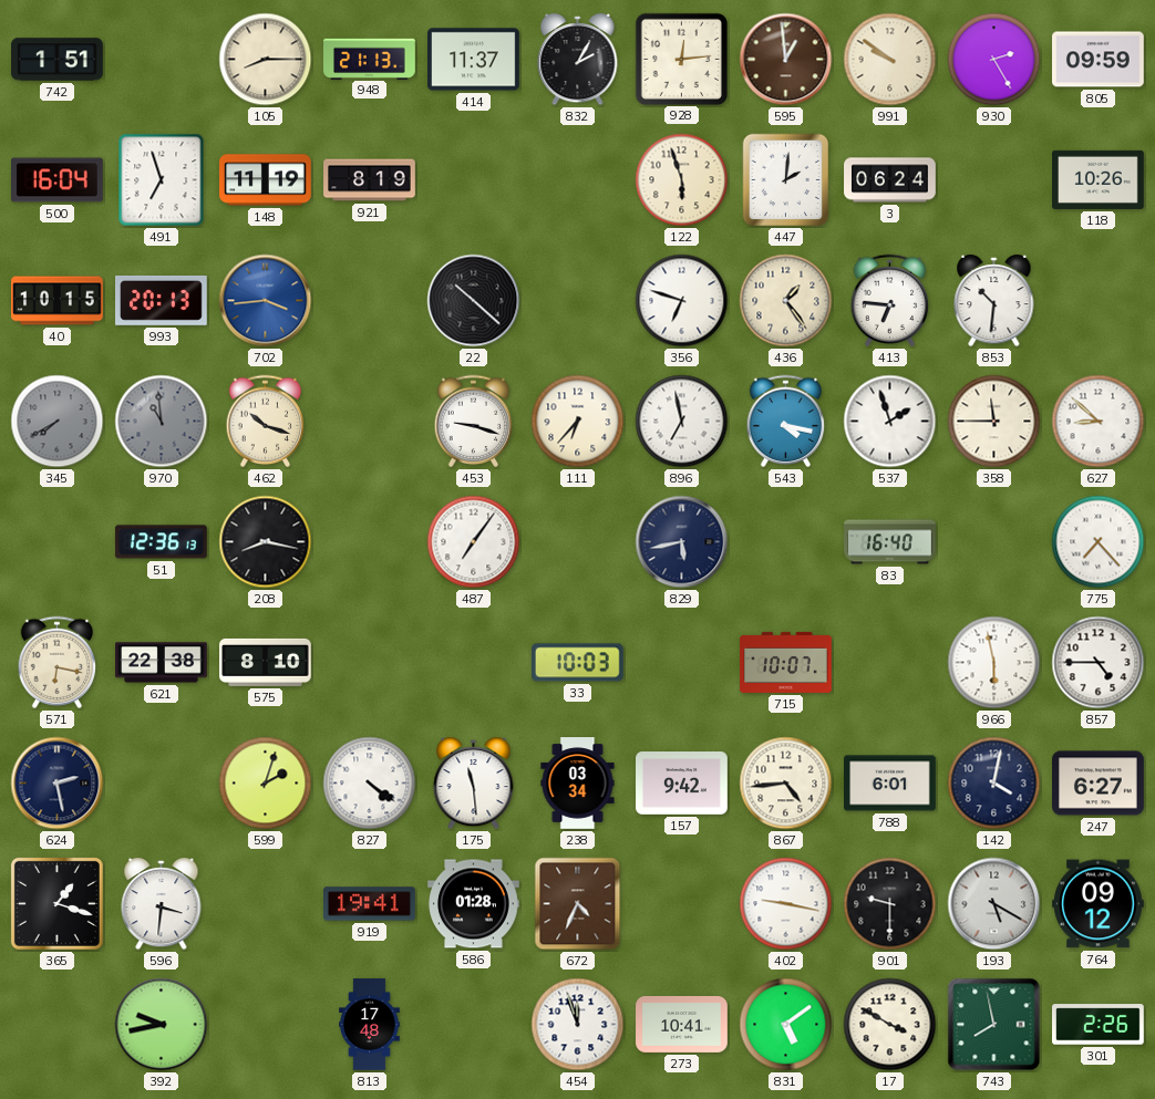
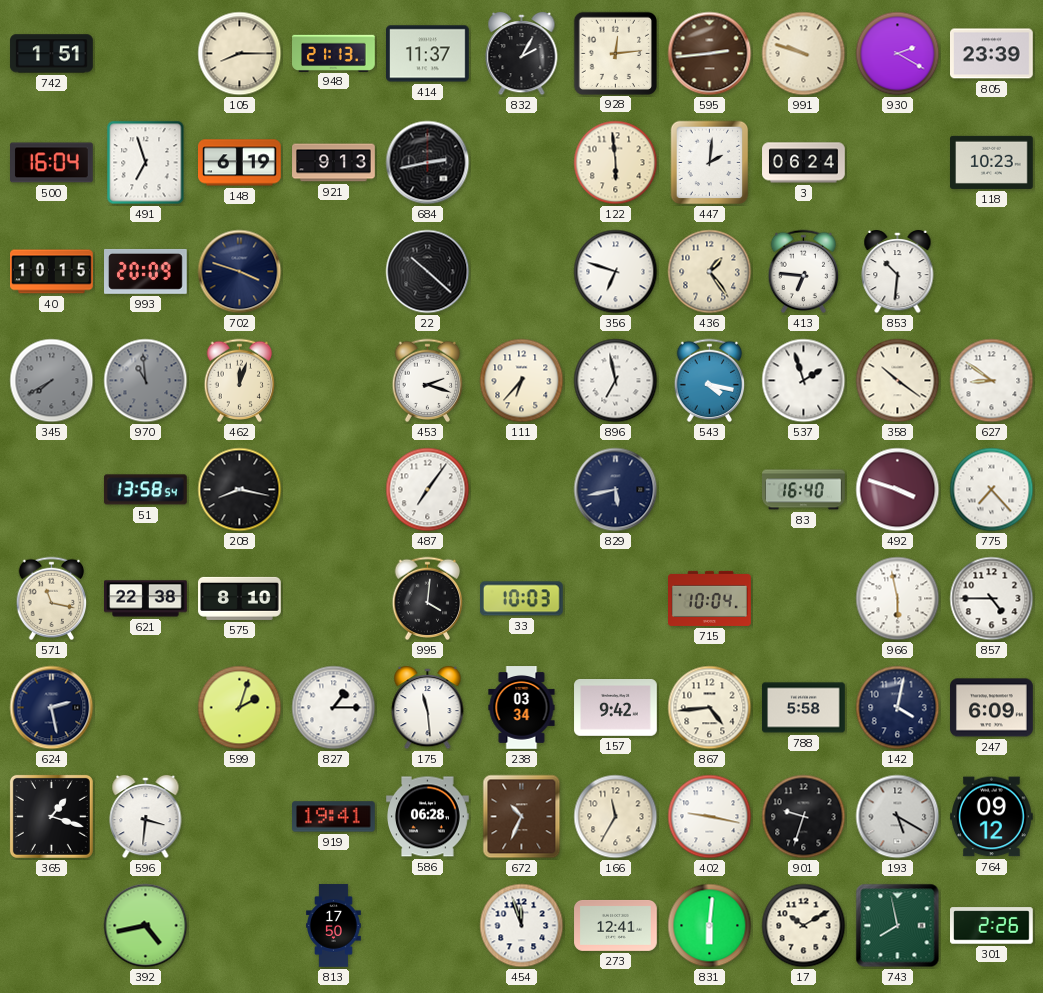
595: 12:59 -> 2:44 (710, 54)
991: 9:51 -> 9:48 (804, 54)
930: 2:25 -> 2:20 (898, 54)
805: 09:59 -> 23:39 (992, 54)
148: 11:19 -> 6:19 (240, 163)
921: 8:19 -> 9:13 (334, 163)
684: none -> 2:43 (428, 163)
122: 5:57 -> 5:59 (616, 163)
118: 10:26 -> 10:23 (992, 162)
993: 20:13 -> 20:09 (146, 271)
702: 3:44 -> 3:48 (240, 272)
702 dial: blue -> navy (240, 272)
462: 10:18 -> 12:03 (240, 381)
453: 9:18 -> 2:18 (428, 381)
358: 11:45 -> 10:21 (898, 381)
627: 8:52 -> 8:51 (992, 381)
51: 12:36 -> 13:58 (146, 490)
492: none -> 3:48 (898, 490)
571: 6:17 -> 11:17 (52, 599)
995: none -> 4:01 (428, 599)
715: 10:07 -> 10:04 (710, 598)
827: 4:21 -> 1:15 (334, 708)
788: 6:01 -> 5:58 (804, 708)
247: 6:27 -> 6:09 (992, 708)
586: 01:28 -> 06:28 (428, 817)
672: 4:34 -> 10:34 (522, 817)
166: none -> 11:35 (616, 817)
901: 9:30 -> 9:33 (804, 817)
392: 9:43 -> 4:43 (146, 926)
813: 17:48 -> 17:50 (334, 926)
273: 10:41 -> 12:41 (616, 925)
831: 5:09 -> 6:01 (710, 926)
17: 3:50 -> 10:10 (804, 926)
